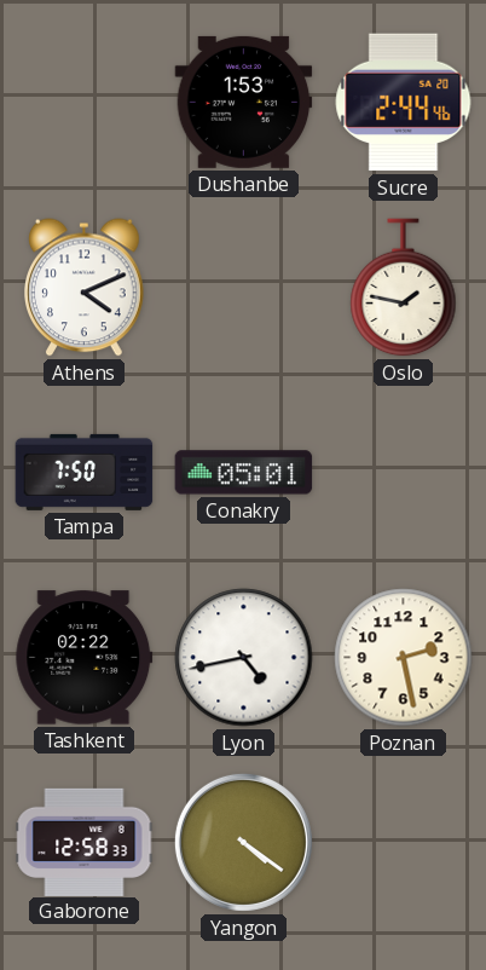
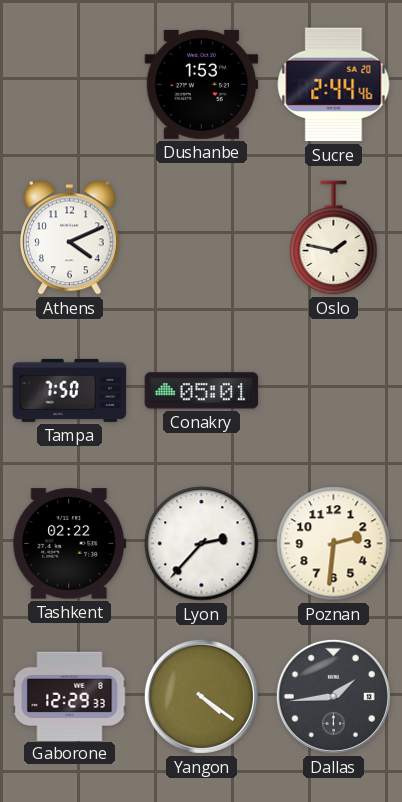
Lyon: 4:43 -> 2:37 (202, 544)
Poznan: 2:28 -> 2:31 (334, 544)
Gaborone: 12:58 -> 12:29 (70, 696)
Dallas: none -> 1:44 (333, 696)
